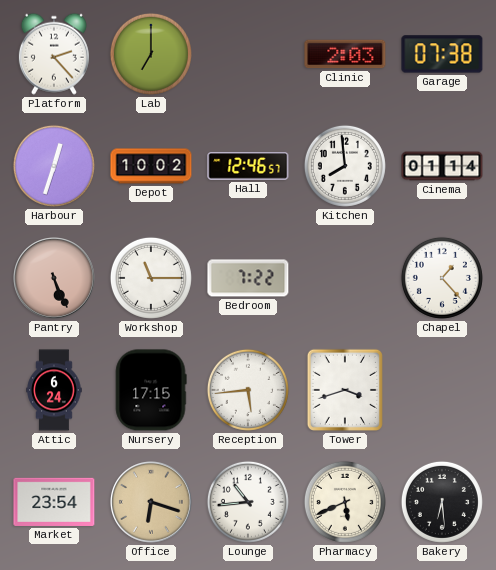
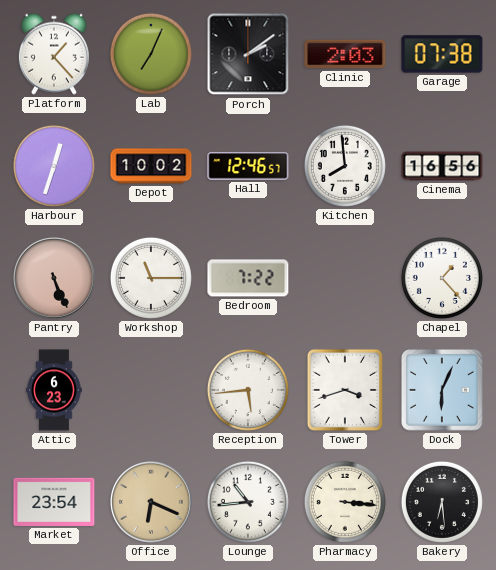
Platform: 2:23 -> 1:23 (54, 54)
Lab: 7:00 -> 7:04 (151, 54)
Porch: none -> 2:09 (248, 54)
Cinema: 01:14 -> 16:56 (442, 166)
Attic: 6:24 -> 6:23 (54, 390)
Nursery: 17:15 -> none (151, 390)
Dock: none -> 6:04 (442, 390)
Office: 6:18 -> 6:19 (152, 503)
Pharmacy: 5:41 -> 3:16 (345, 502)
